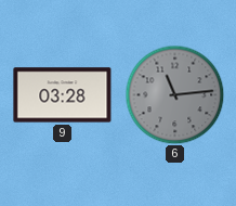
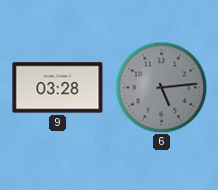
6: 11:14 -> 5:14 (161, 87)
